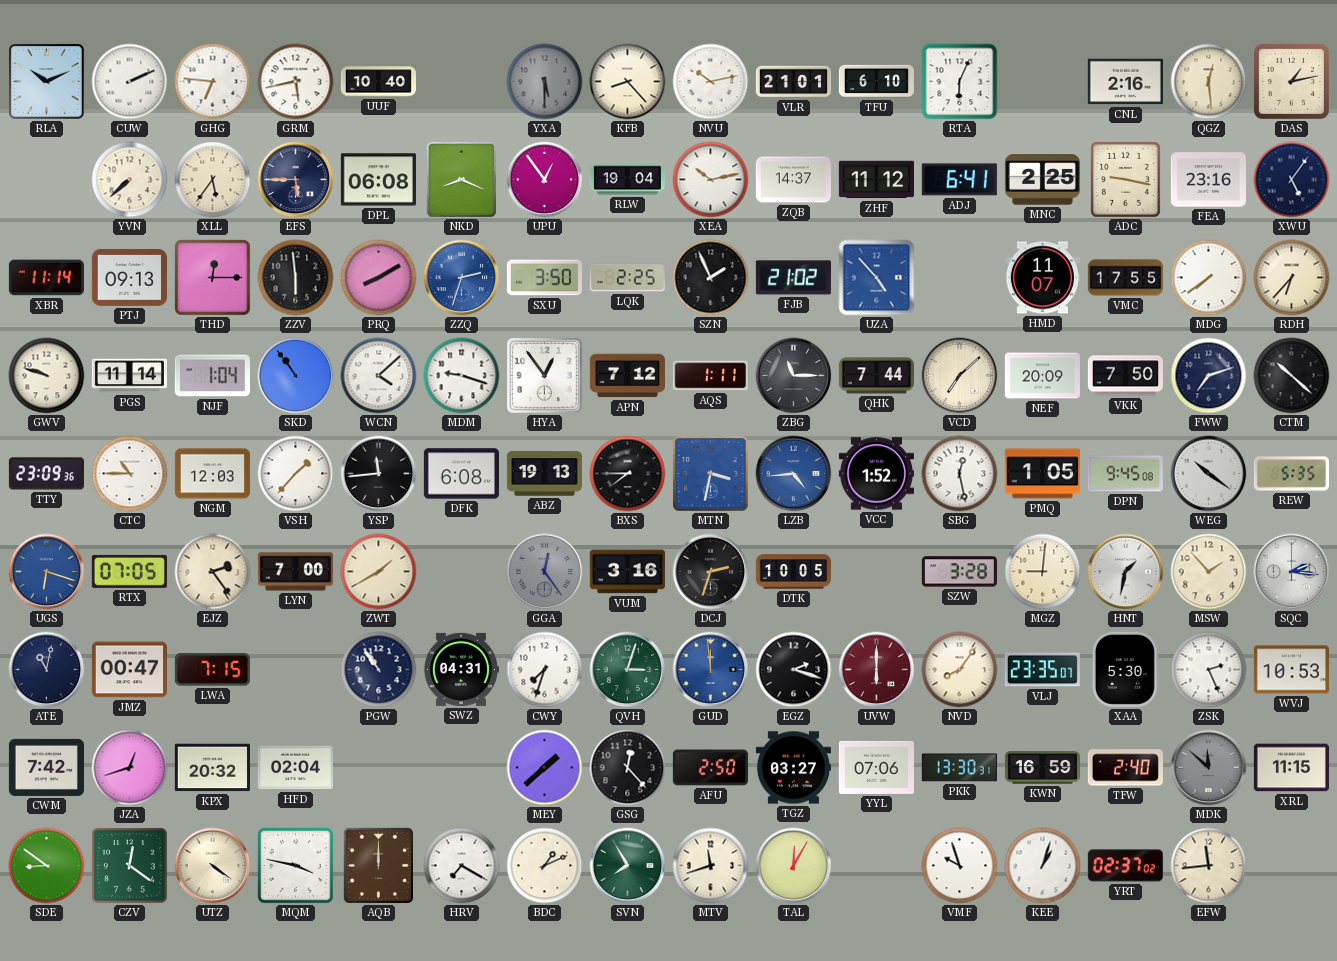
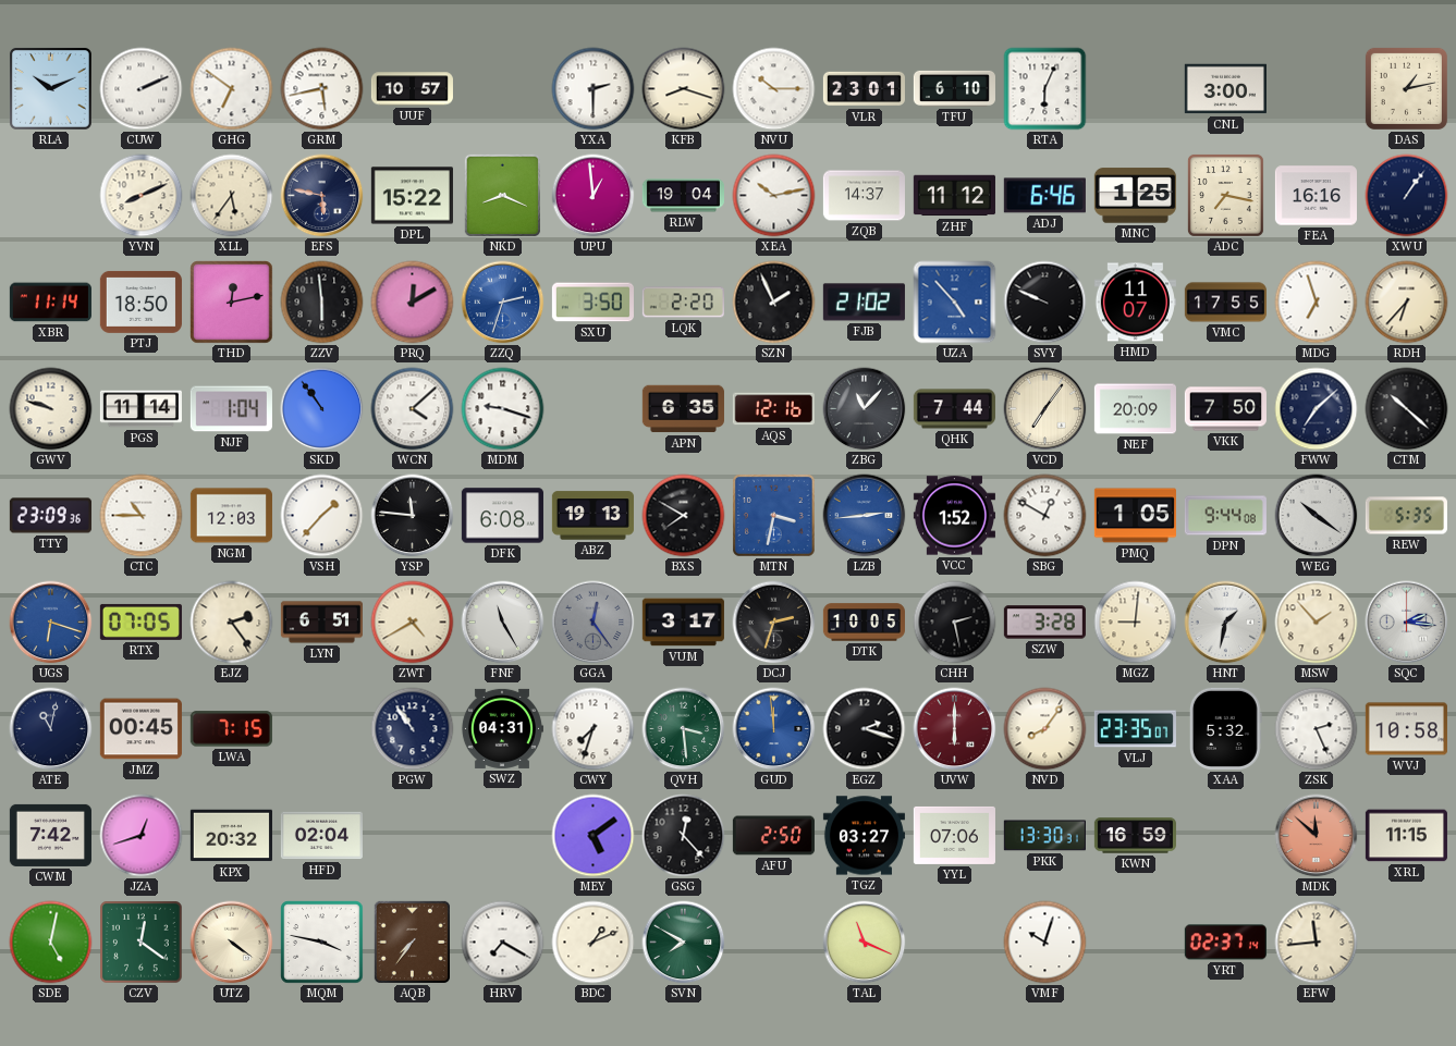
GHG: 6:46 -> 6:51 (232, 89)
UUF: 10:40 -> 10:57 (412, 89)
YXA: 5:30 -> 2:30 (594, 89)
YXA dial: grey -> white (594, 89)
KFB: 8:23 -> 8:18 (684, 89)
NVU: 10:13 -> 10:15 (774, 89)
VLR: 21:01 -> 23:01 (864, 89)
CNL: 2:16 -> 3:00 (1225, 89)
QGZ: 12:29 -> none (1209, 82)
YVN: 7:38 -> 8:11 (142, 196)
EFS: 5:45 -> 5:47 (322, 196)
DPL: 06:08 -> 15:22 (412, 196)
UPU: 12:54 -> 12:59 (594, 196)
ADJ: 6:41 -> 6:46 (1044, 196)
MNC: 2:25 -> 1:25 (1135, 196)
ADC: 9:17 -> 7:17 (1225, 195)
FEA: 23:16 -> 16:16 (1316, 196)
XWU: 5:06 -> 1:06 (1407, 196)
PTJ: 09:13 -> 18:50 (140, 302)
THD: 12:15 -> 12:13 (232, 303)
PRQ: 8:10 -> 12:10 (413, 303)
LQK: 2:25 -> 2:20 (683, 303)
SVY: none -> 9:49 (1045, 303)
MDG: 7:39 -> 6:57 (1317, 303)
HYA: 12:54 -> none (544, 375)
APN: 7:12 -> 6:35 (683, 409)
AQS: 1:11 -> 12:16 (773, 409)
ZBG: 11:15 -> 11:07 (865, 409)
VCD: 7:08 -> 7:06 (1045, 409)
FWW: 7:12 -> 7:08 (1317, 409)
YSP: 11:44 -> 11:46 (413, 516)
BXS: 7:45 -> 7:50 (684, 516)
LZB: 4:44 -> 2:44 (865, 516)
SBG: 12:28 -> 12:50 (1045, 516)
DPN: 9:45 -> 9:44 (1225, 516)
LYN: 7:00 -> 6:51 (321, 623)
ZWT: 1:40 -> 4:40 (413, 623)
FNF: none -> 11:25 (503, 623)
VUM: 3:16 -> 3:17 (683, 623)
CHH: none -> 2:28 (955, 623)
JMZ: 00:47 -> 00:45 (140, 729)
QVH: 3:03 -> 3:29 (684, 729)
XAA: 5:30 -> 5:32 (1225, 728)
WVJ: 10:53 -> 10:58 (1406, 729)
MEY: 1:38 -> 5:09 (594, 836)
TFW: 2:40 -> none (1125, 768)
MDK dial: grey -> salmon (1317, 836)
SDE: 8:51 -> 5:02 (51, 943)
AQB: 12:00 -> 7:36 (412, 942)
SVN: 7:55 -> 7:50 (684, 943)
MTV: 11:42 -> none (711, 866)
TAL: 12:05 -> 11:19 (865, 943)
VMF: 9:57 -> 10:03 (1045, 943)
KEE: 1:03 -> none (1043, 866)
YRT: 02:37:02 -> 02:37:14 (1225, 943)
